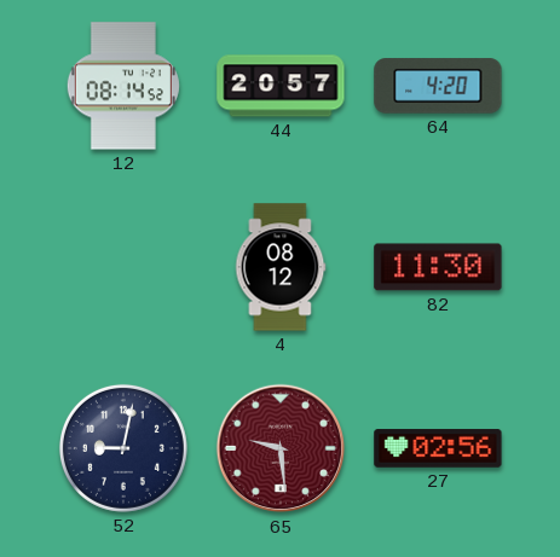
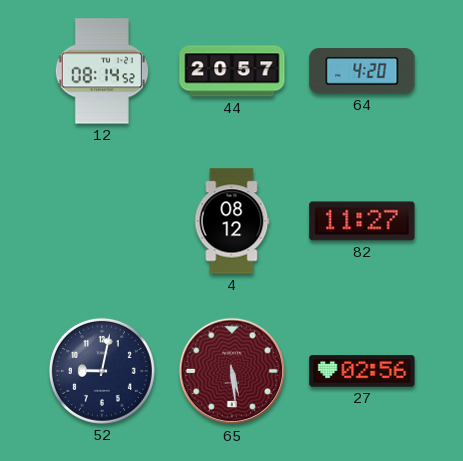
82: 11:30 -> 11:27 (362, 221)
65: 9:29 -> 5:29 (232, 371)
